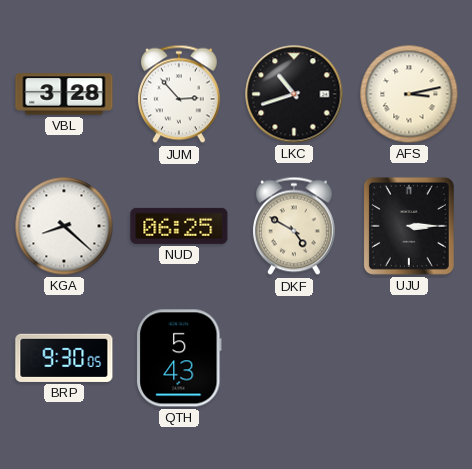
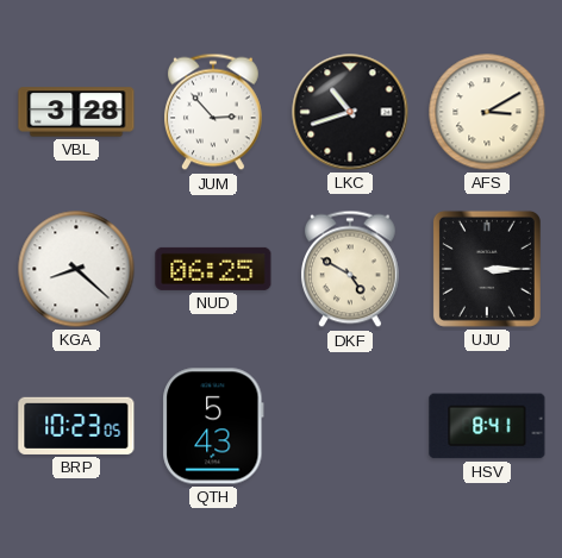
AFS: 3:13 -> 3:10 (487, 112)
BRP: 9:30 -> 10:23 (76, 426)
HSV: none -> 8:41 (487, 426)
